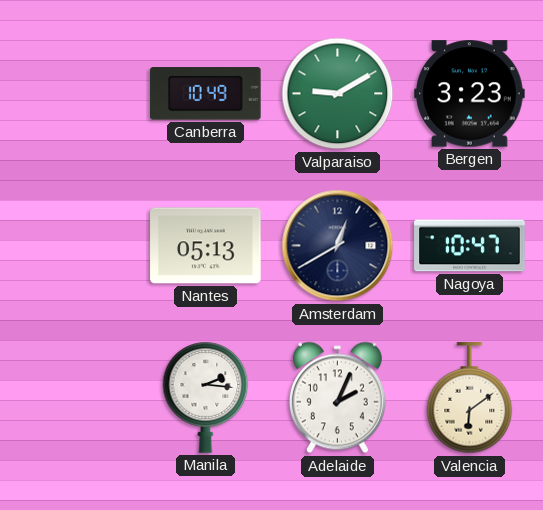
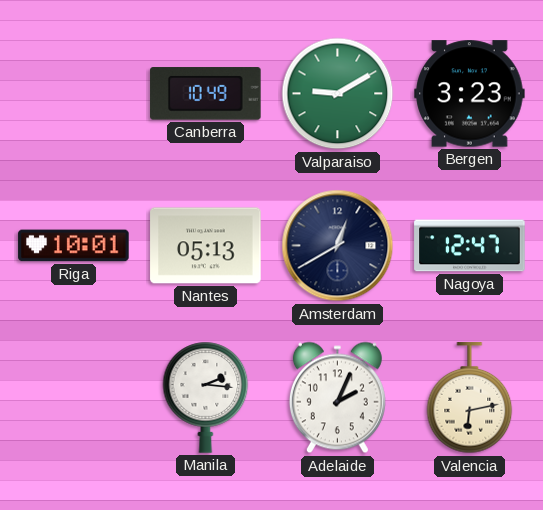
Riga: none -> 10:01 (74, 246)
Nagoya: 10:47 -> 12:47 (470, 246)
Valencia: 6:09 -> 6:13 (470, 398)
